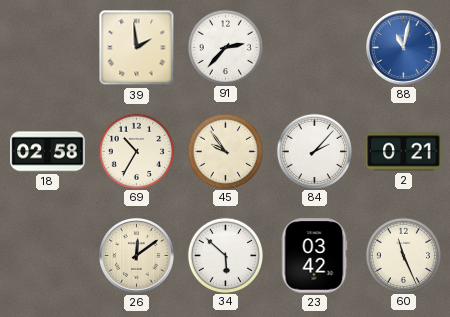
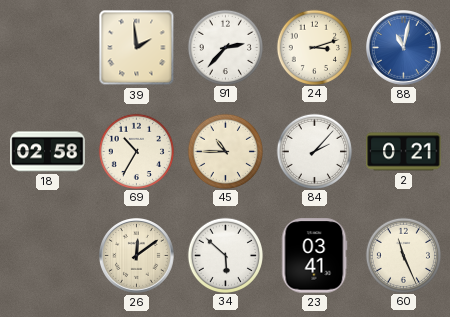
24: none -> 3:12 (314, 47)
45: 9:54 -> 10:45 (225, 151)
23: 03:42 -> 03:41 (314, 256)
